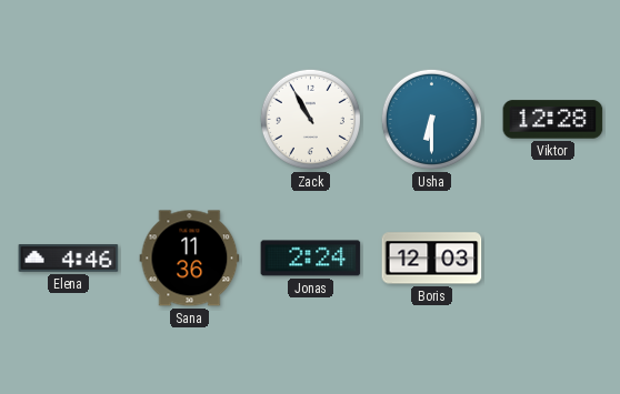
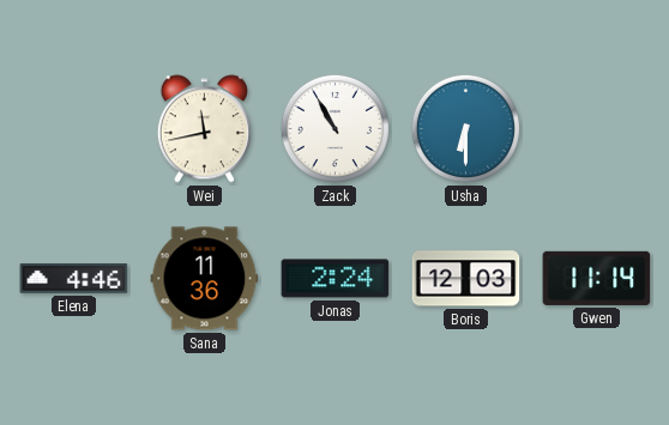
Wei: none -> 11:43 (204, 129)
Viktor: 12:28 -> none (553, 120)
Gwen: none -> 11:14 (597, 278)
